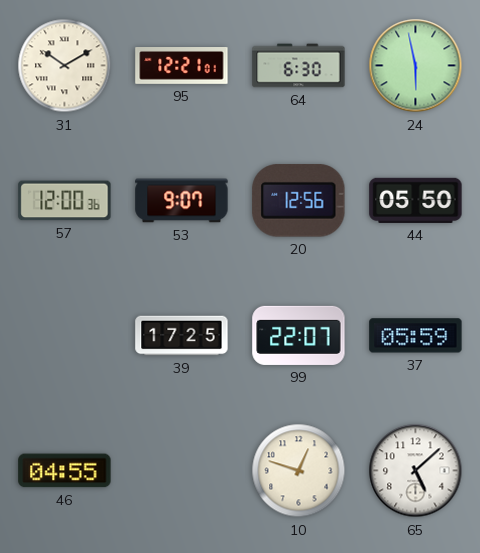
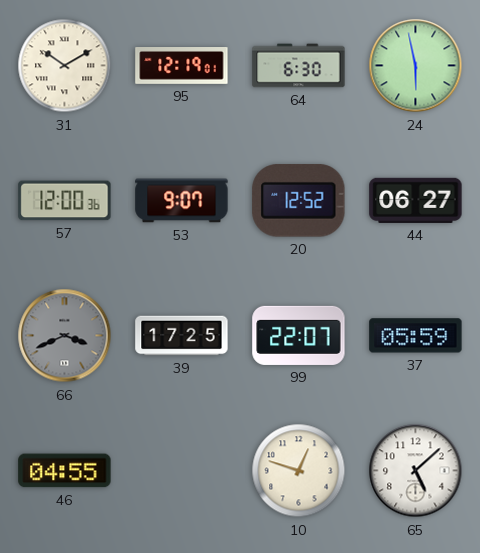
95: 12:21 -> 12:19 (182, 66)
20: 12:56 -> 12:52 (299, 201)
44: 05:50 -> 06:27 (416, 200)
66: none -> 3:41 (65, 336)
